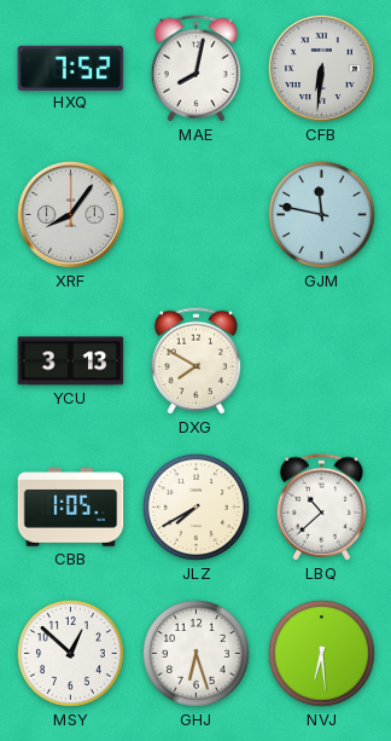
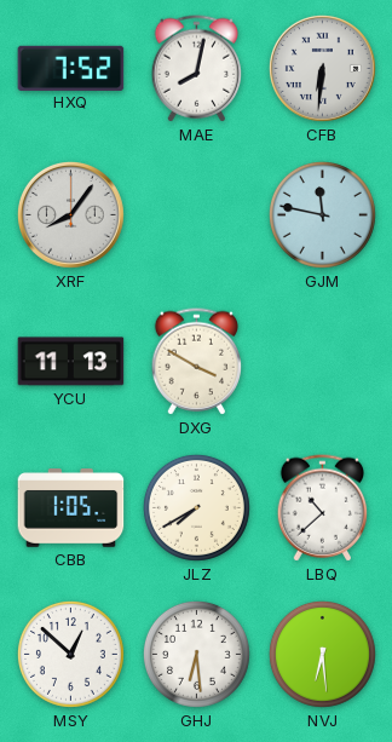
YCU: 3:13 -> 11:13 (71, 362)
DXG: 7:50 -> 3:50 (197, 362)
GHJ: 6:27 -> 6:29 (196, 654)
